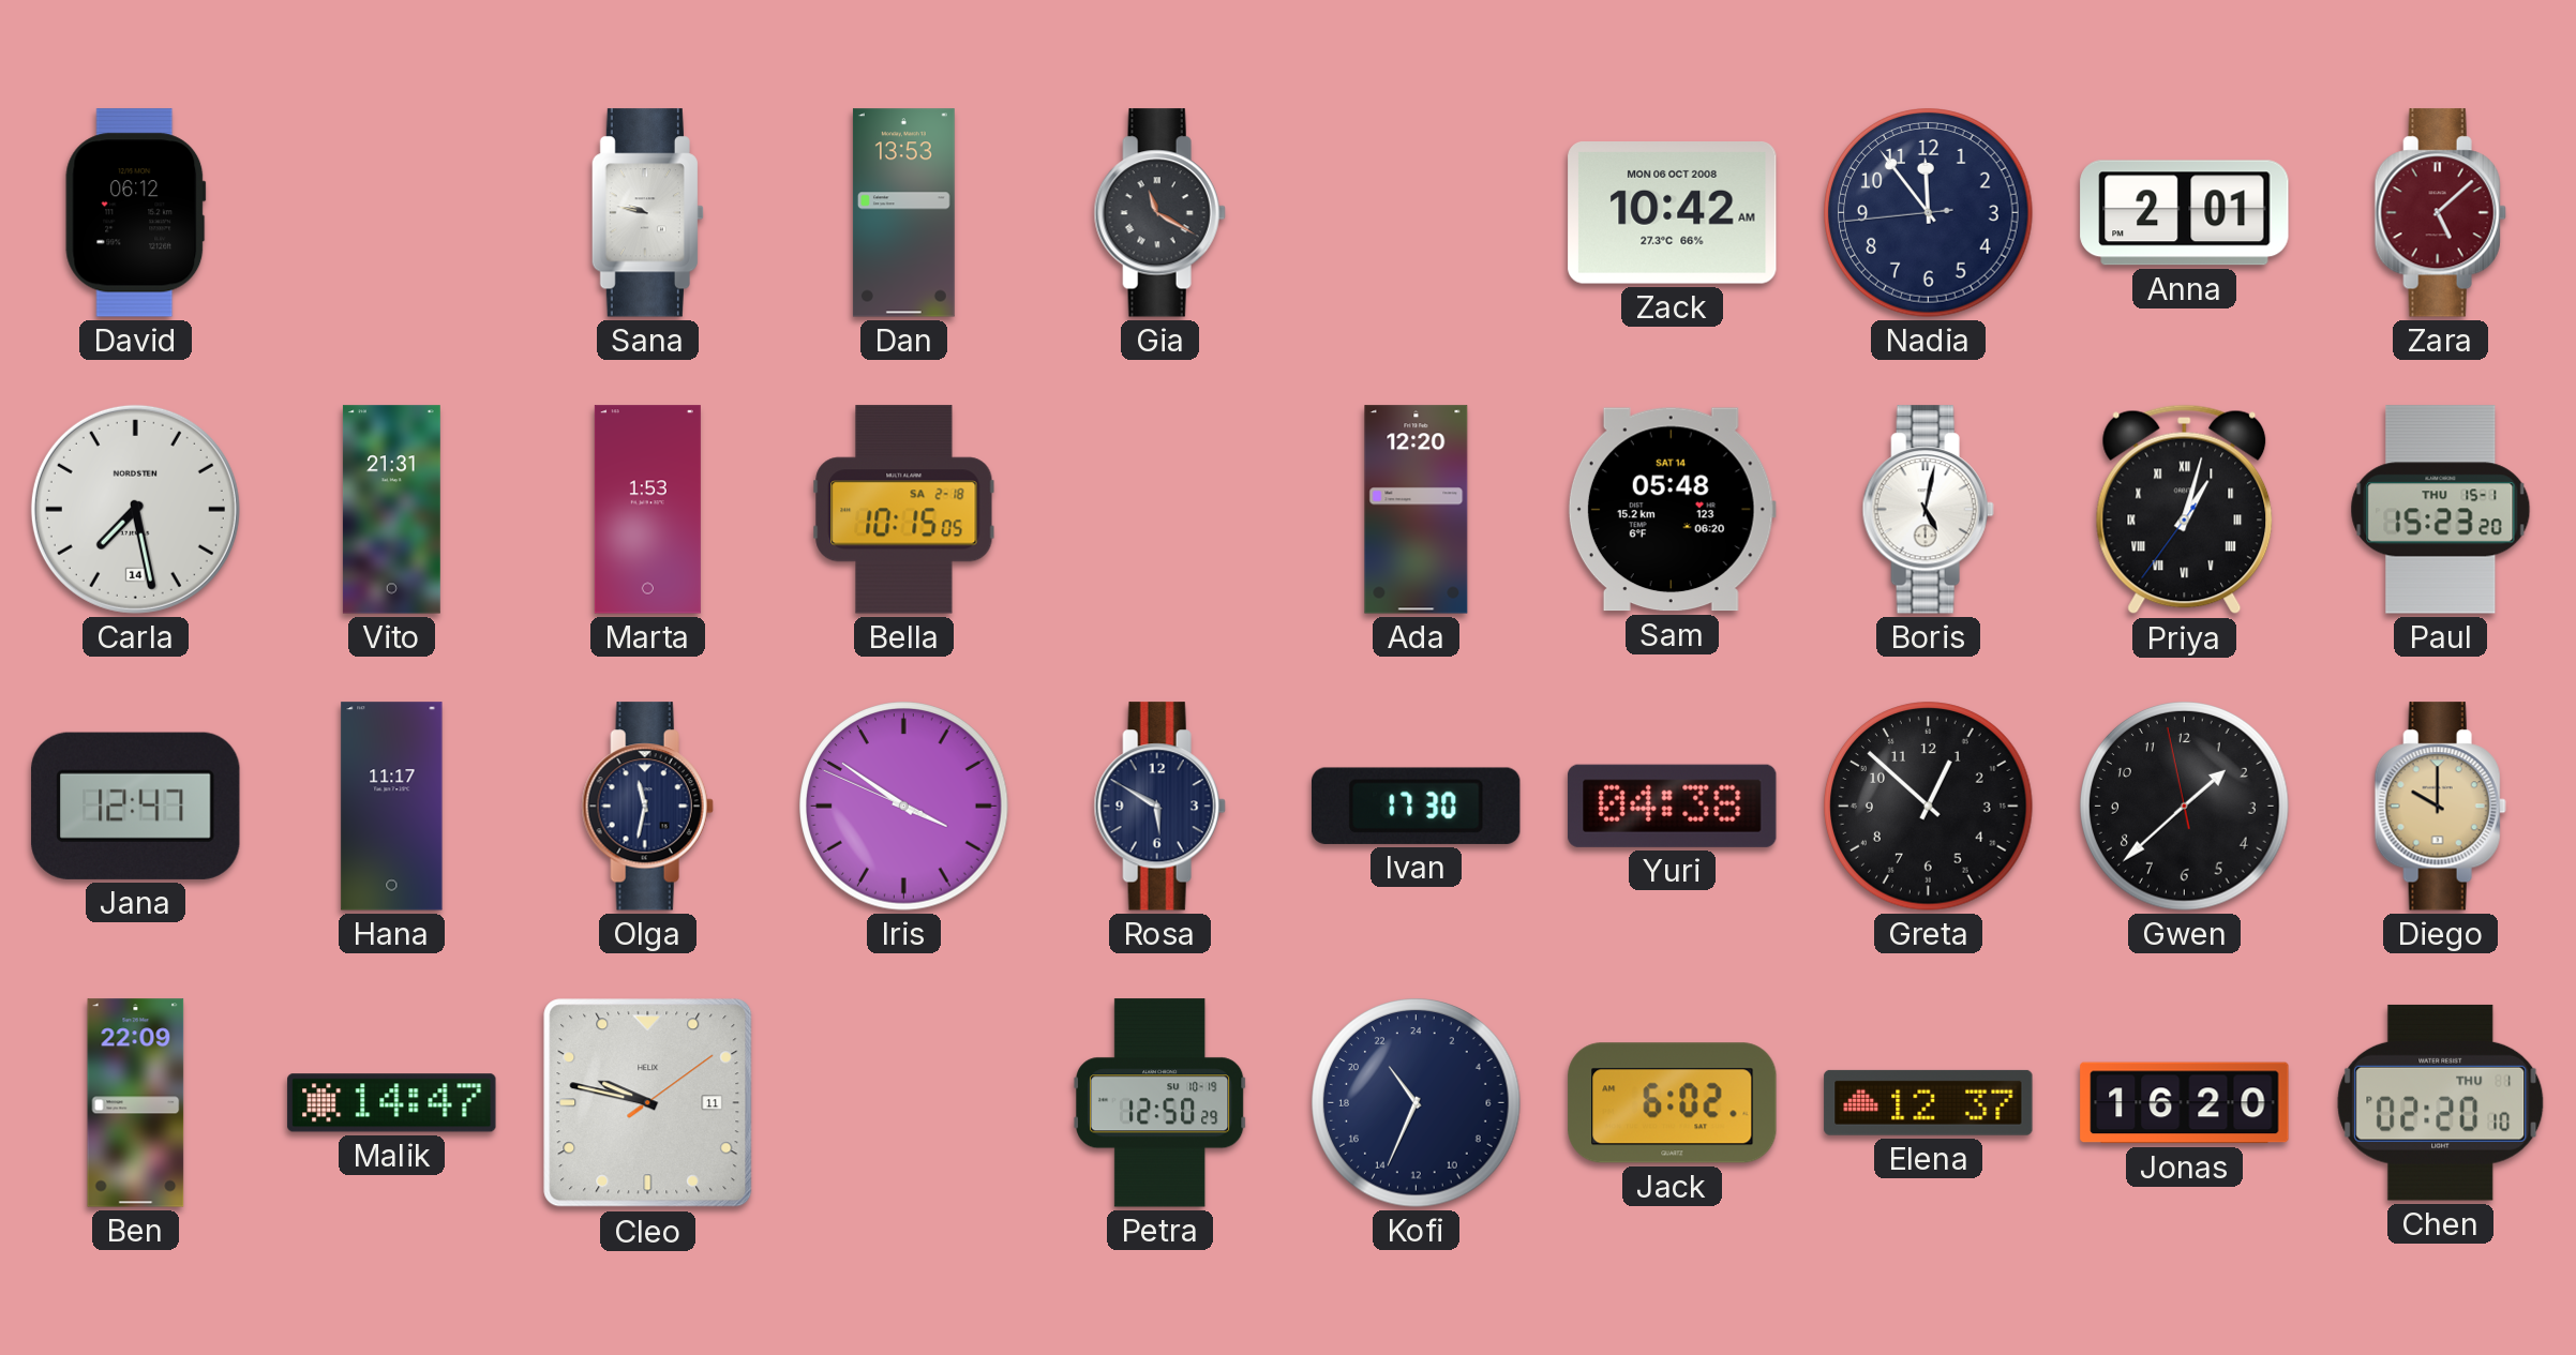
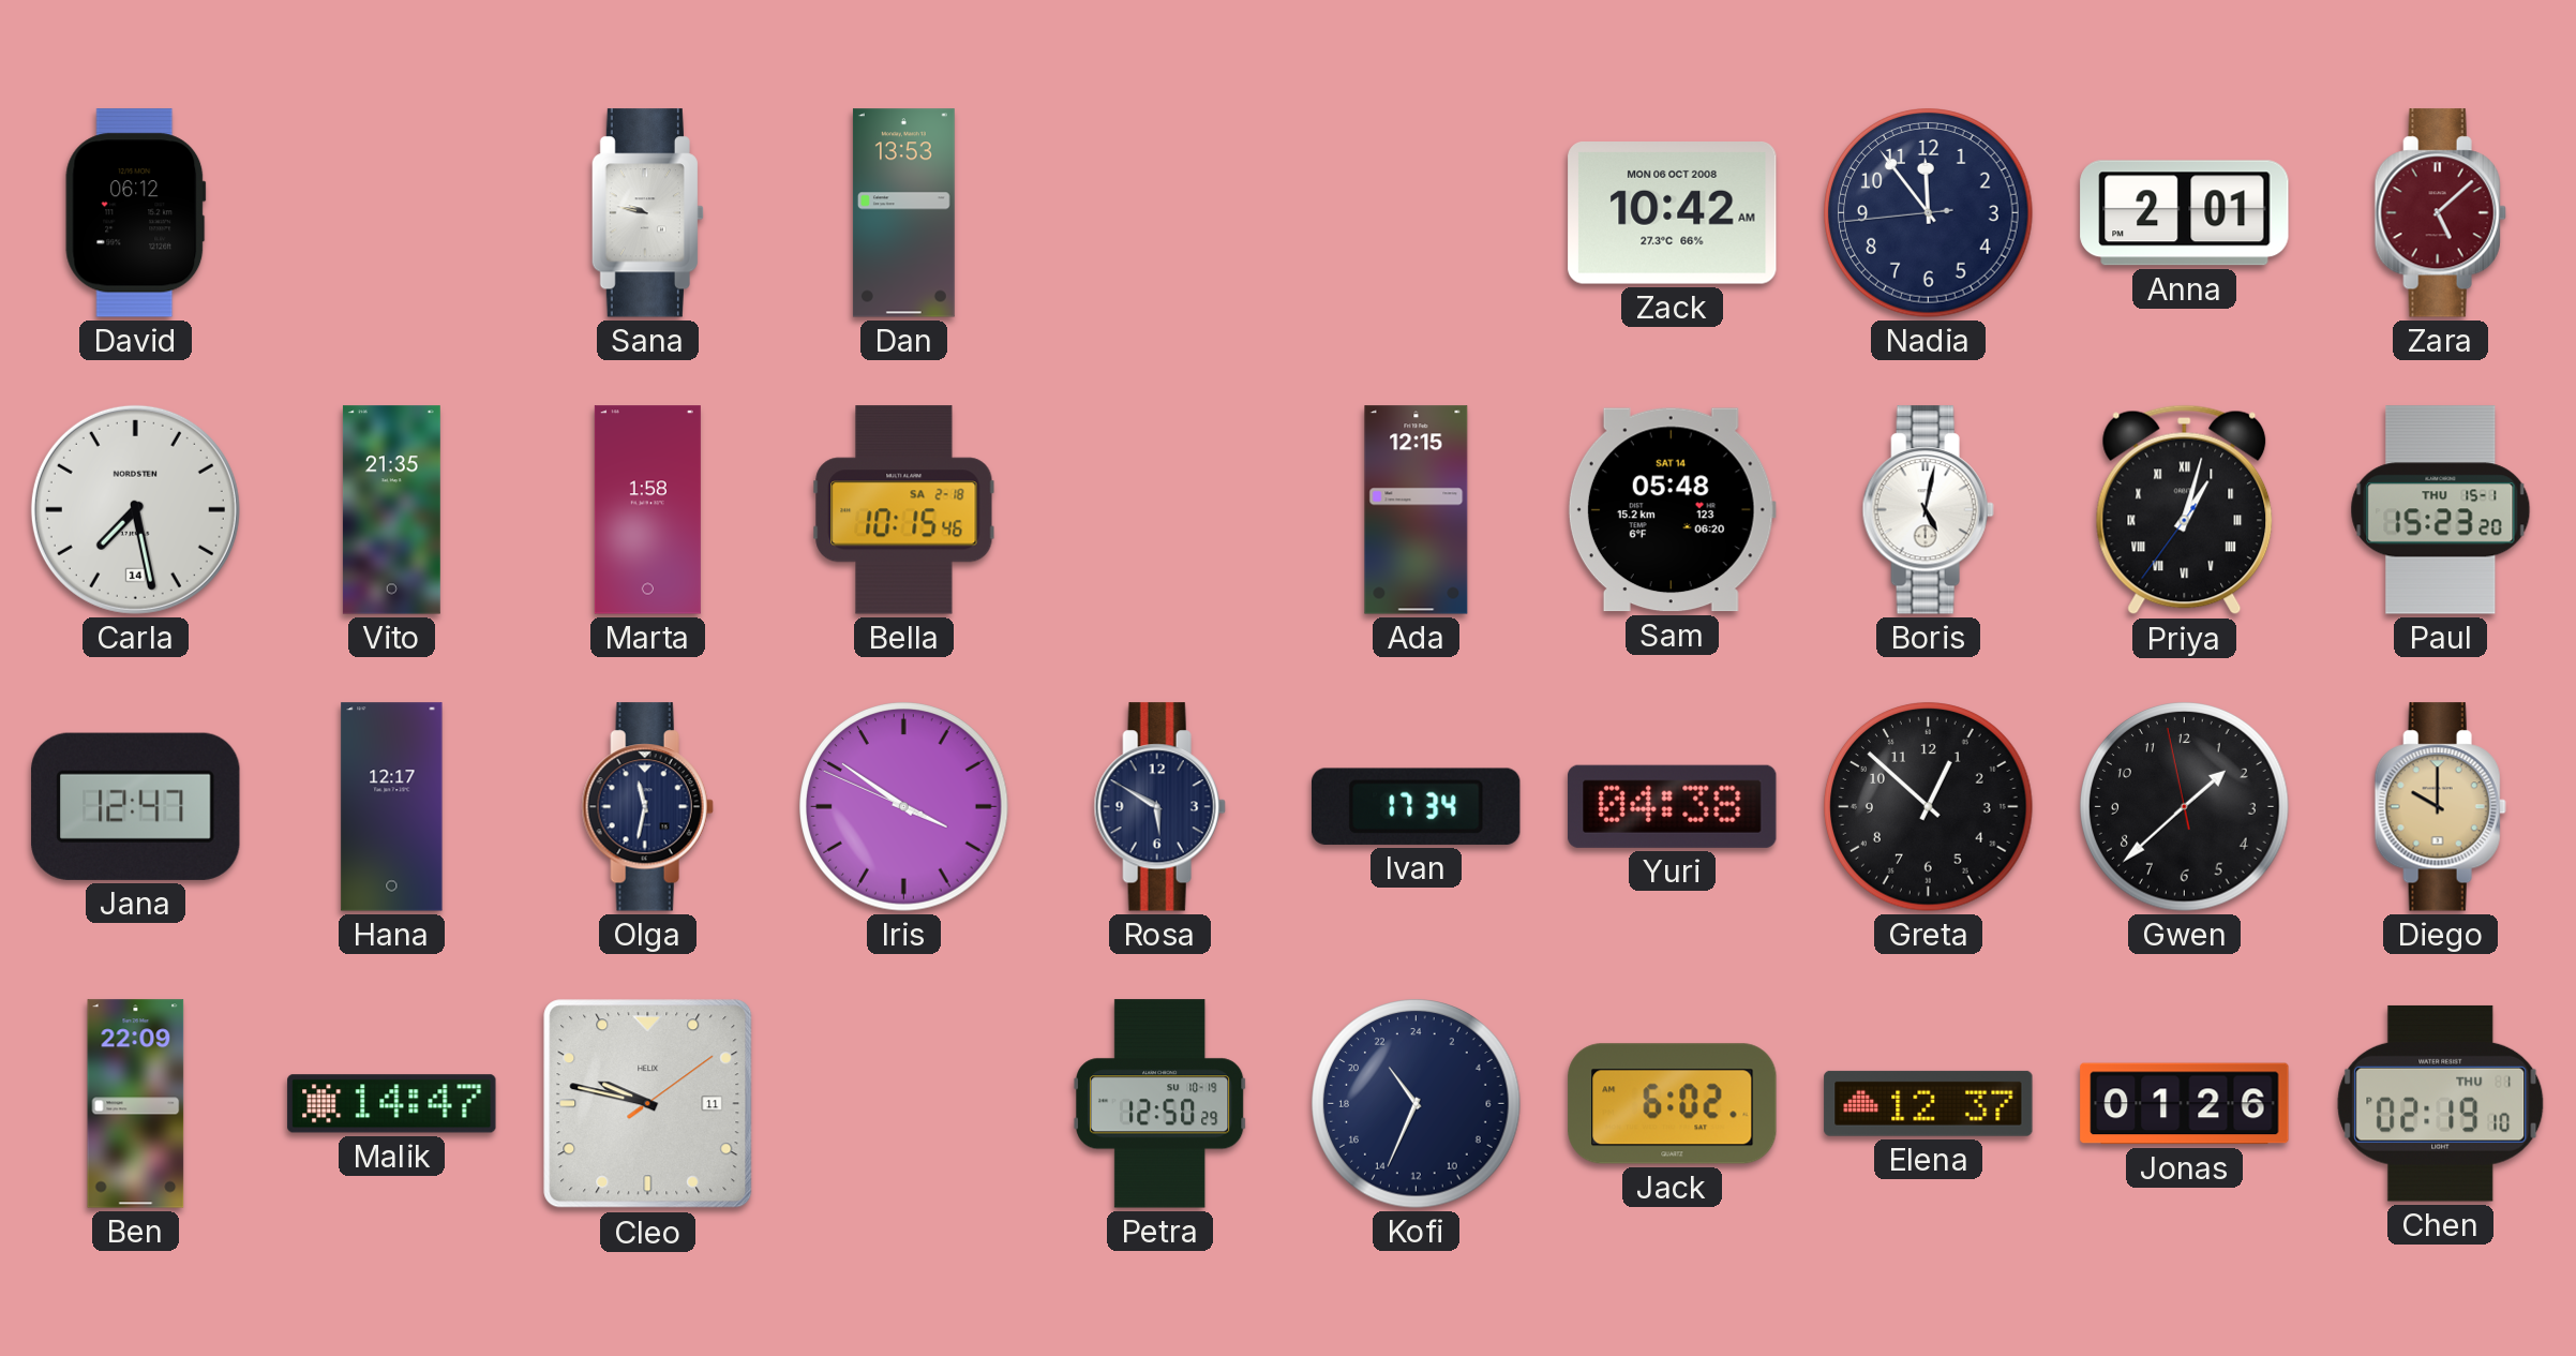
Gia: 11:20 -> none (1159, 213)
Vito: 21:31 -> 21:35 (391, 510)
Marta: 1:53 -> 1:58 (647, 510)
Bella: 10:15:05 -> 10:15:46 (904, 510)
Ada: 12:20 -> 12:15 (1417, 510)
Hana: 11:17 -> 12:17 (392, 807)
Ivan: 17:30 -> 17:34 (1417, 806)
Jonas: 16:20 -> 01:26 (2185, 1104)
Chen: 02:20 -> 02:19 (2441, 1103)
